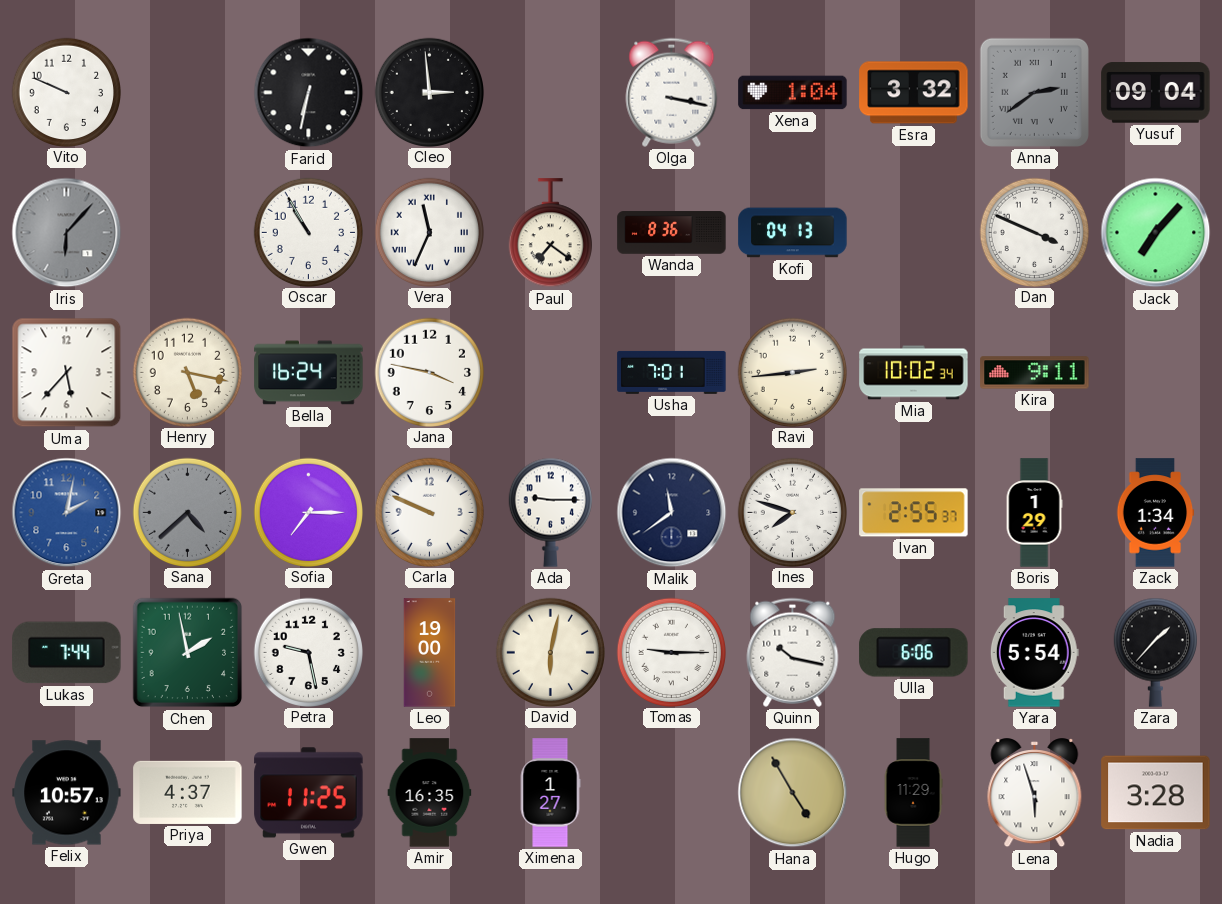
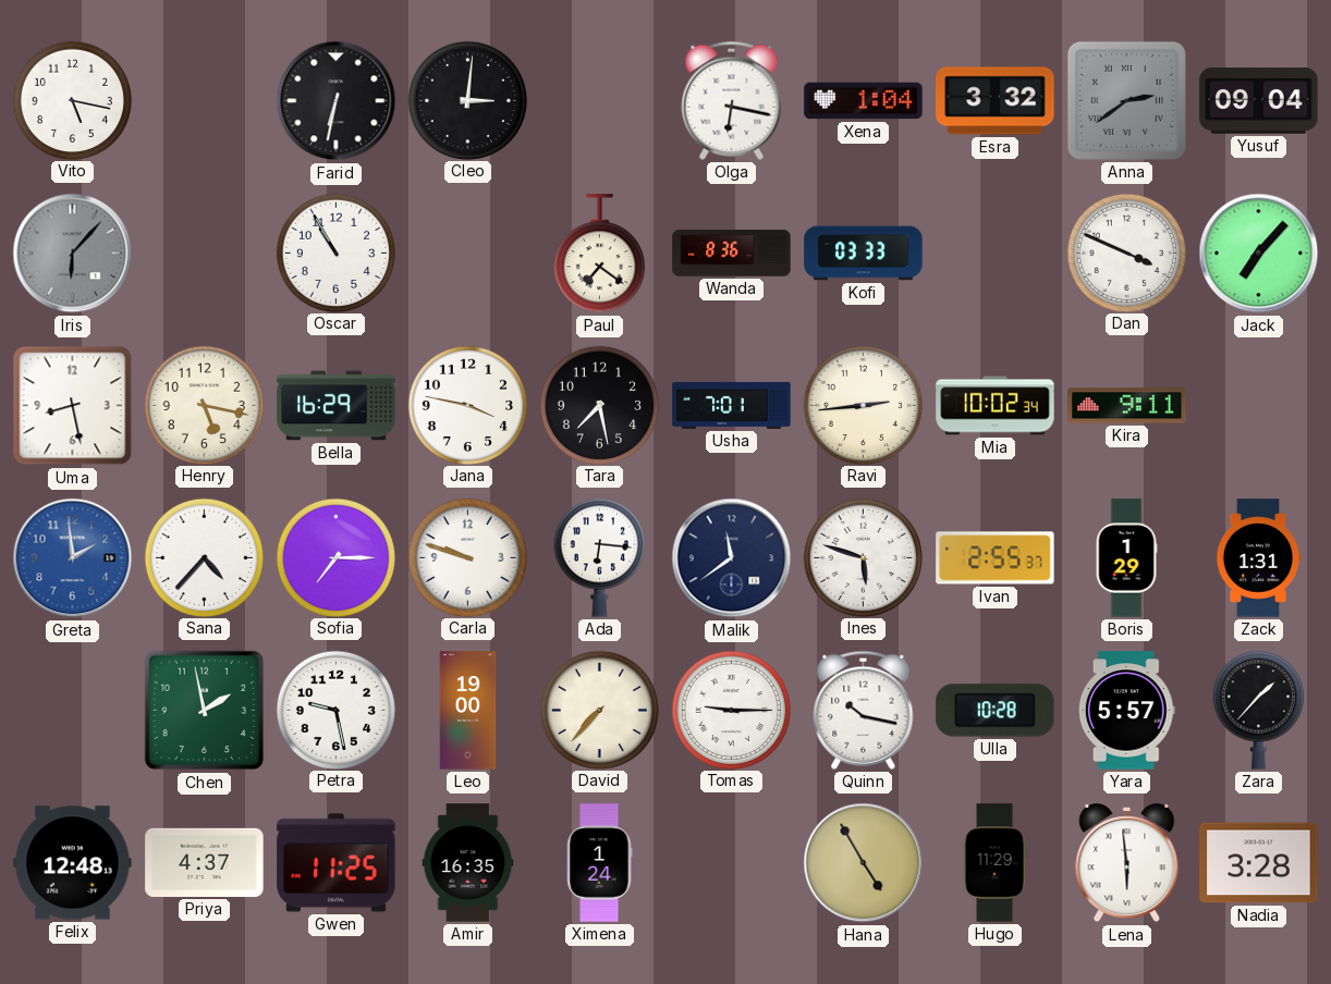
Vito: 9:49 -> 5:17 (72, 100)
Cleo: 2:59 -> 3:01 (467, 100)
Olga: 3:17 -> 6:17 (732, 100)
Vera: 11:34 -> none (429, 232)
Kofi: 04:13 -> 03:33 (864, 254)
Uma: 5:37 -> 8:28 (73, 406)
Bella: 16:24 -> 16:29 (337, 406)
Tara: none -> 7:28 (599, 405)
Greta: 2:02 -> 1:59 (73, 558)
Sana: 4:38 -> 4:37 (204, 557)
Sana dial: grey -> white (204, 557)
Carla: 9:49 -> 9:48 (467, 557)
Ada: 9:15 -> 6:16 (599, 557)
Ines: 7:48 -> 5:48 (863, 557)
Zack: 1:34 -> 1:31 (1258, 558)
Lukas: 7:44 -> none (67, 653)
David: 6:02 -> 7:37 (599, 710)
Ulla: 6:06 -> 10:28 (996, 711)
Yara: 5:54 -> 5:57 (1126, 711)
Felix: 10:57 -> 12:48 (73, 863)
Ximena: 1:27 -> 1:24 (599, 863)
Lena: 5:57 -> 5:59 (1127, 863)
